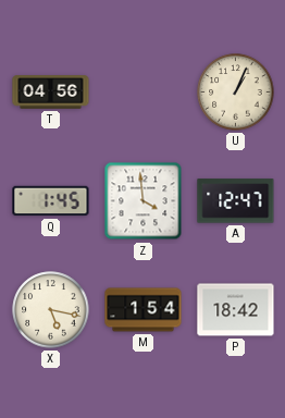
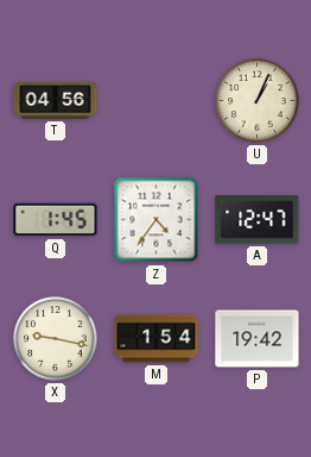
Z: 3:59 -> 4:36 (157, 220)
X: 5:17 -> 9:17 (56, 339)
P: 18:42 -> 19:42 (258, 339)
